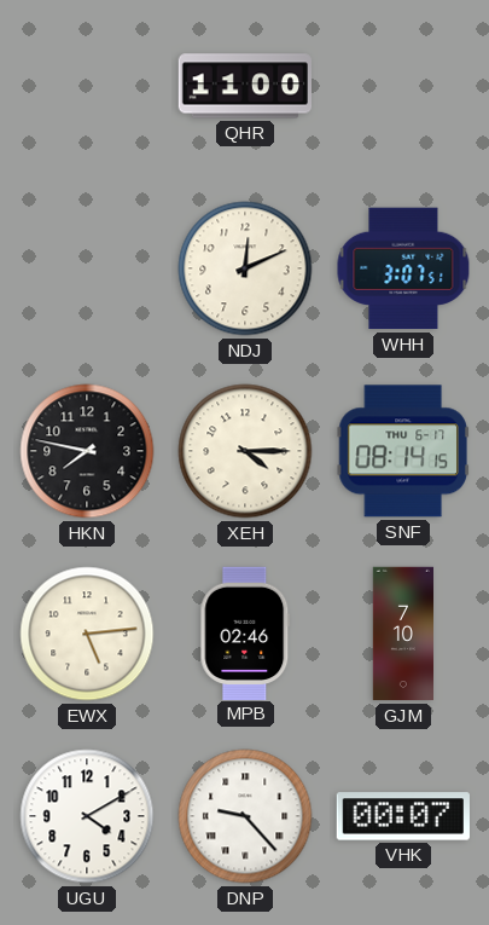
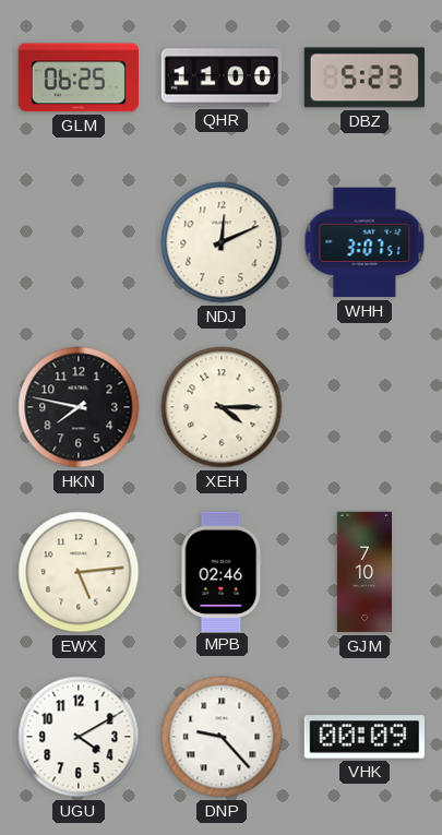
GLM: none -> 06:25 (77, 77)
DBZ: none -> 5:23 (365, 77)
SNF: 08:14 -> none (403, 451)
VHK: 00:07 -> 00:09 (363, 737)
